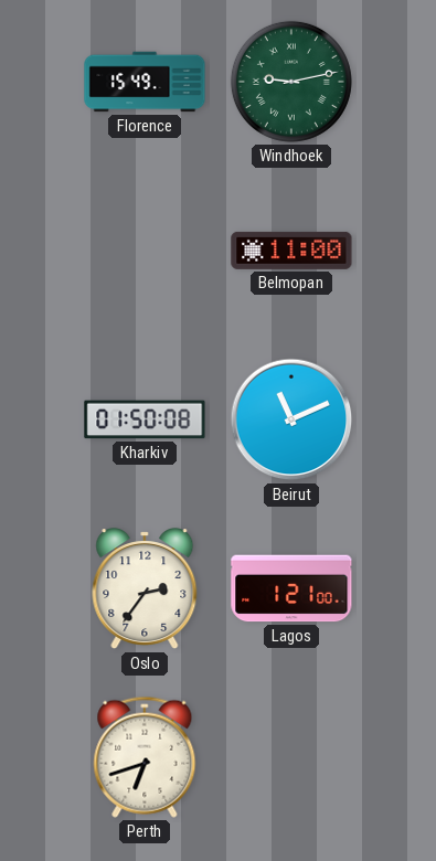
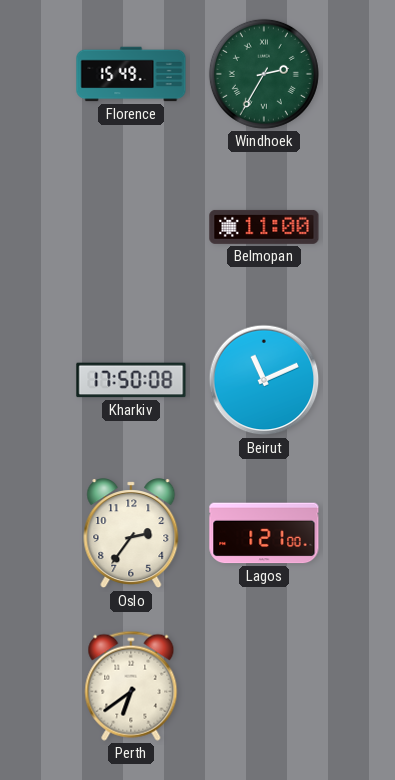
Windhoek: 9:13 -> 2:35 (264, 74)
Kharkiv: 01:50 -> 17:50 (131, 380)
Perth: 6:42 -> 6:39 (131, 686)
